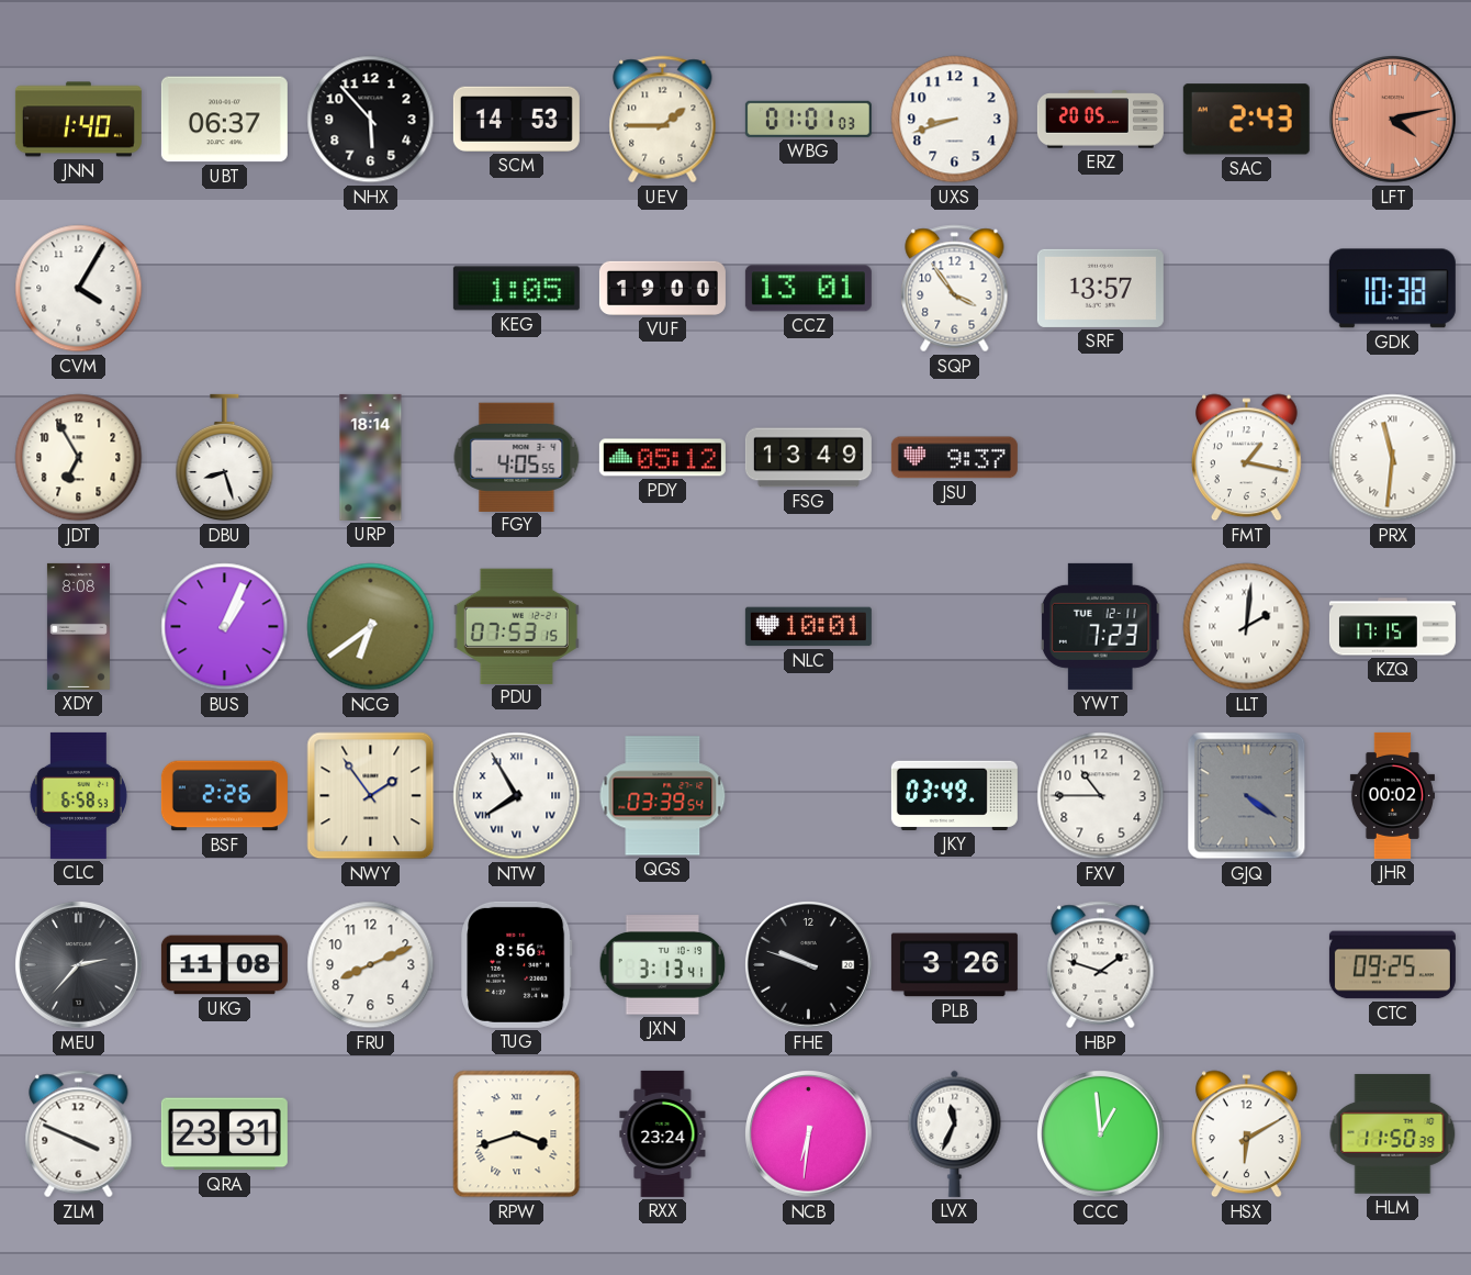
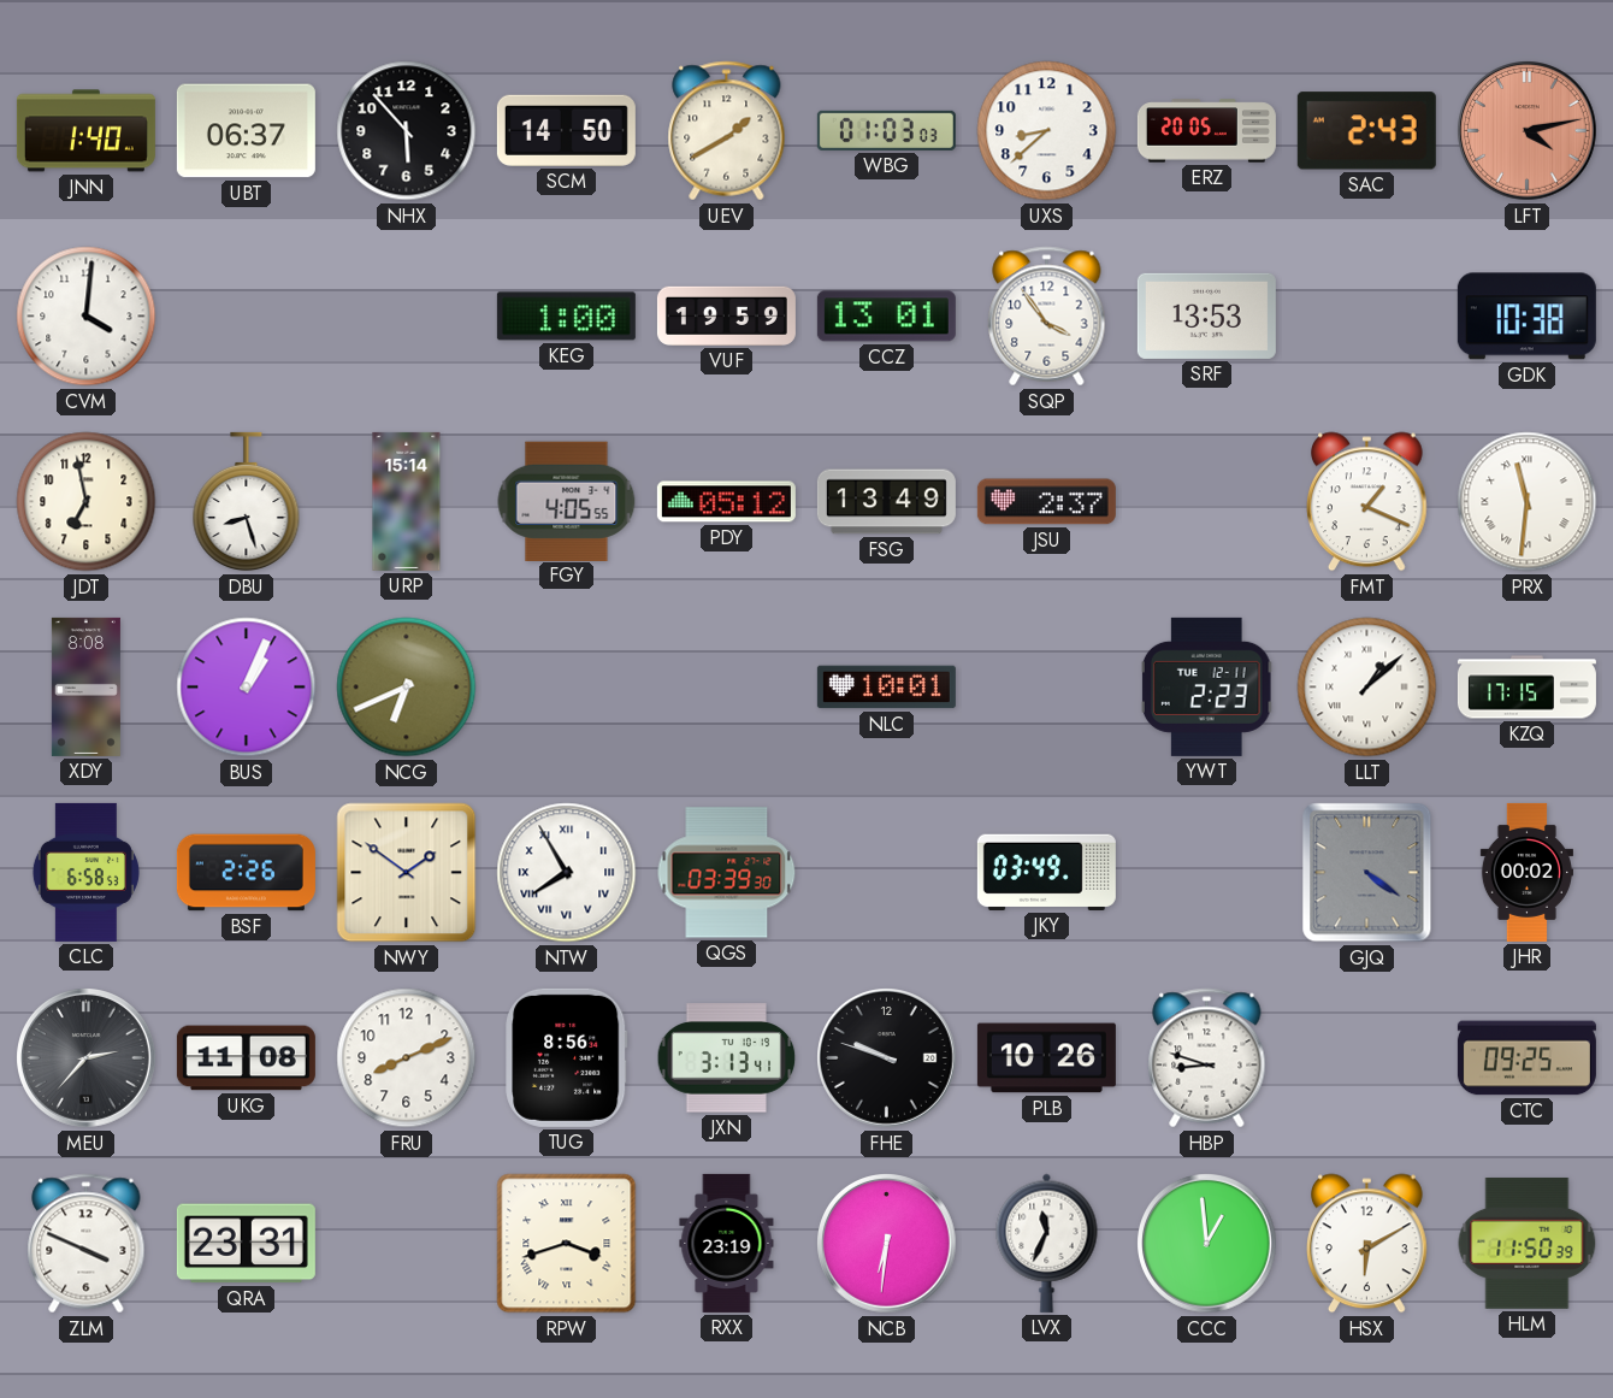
SCM: 14:53 -> 14:50 (566, 130)
UEV: 1:45 -> 1:40 (727, 131)
WBG: 01:01 -> 01:03 (886, 130)
UXS: 8:42 -> 8:38 (1047, 131)
CVM: 4:05 -> 4:01 (87, 317)
KEG: 1:05 -> 1:00 (566, 317)
VUF: 19:00 -> 19:59 (726, 315)
SRF: 13:57 -> 13:53 (1206, 315)
JDT: 6:55 -> 6:58 (87, 502)
URP: 18:14 -> 15:14 (407, 501)
JSU: 9:37 -> 2:37 (1046, 502)
FMT: 1:17 -> 1:19 (1367, 502)
NCG: 6:39 -> 6:41 (407, 688)
PDU: 07:53 -> none (516, 626)
YWT: 7:23 -> 2:23 (1207, 686)
LLT: 2:01 -> 1:08 (1367, 688)
NWY: 1:54 -> 1:51 (407, 873)
QGS: 03:39:54 -> 03:39:30 (727, 873)
FXV: 10:45 -> none (1101, 796)
PLB: 3:26 -> 10:26 (1046, 1058)
HBP: 1:48 -> 8:48 (1207, 1058)
RXX: 23:24 -> 23:19 (727, 1243)
